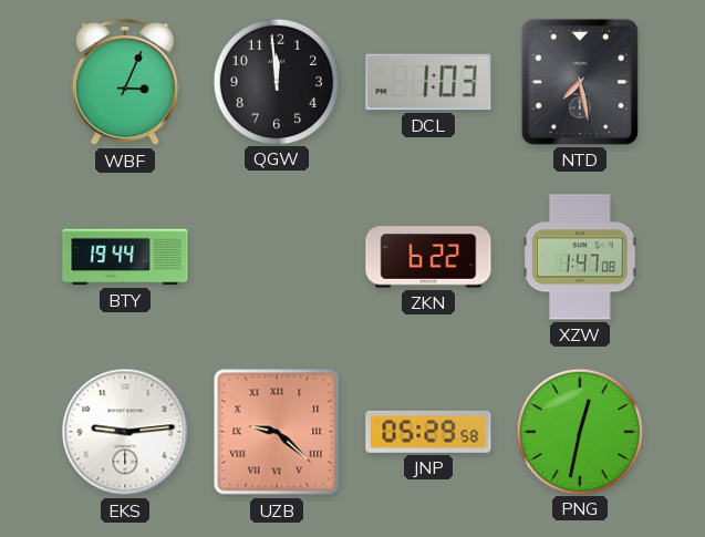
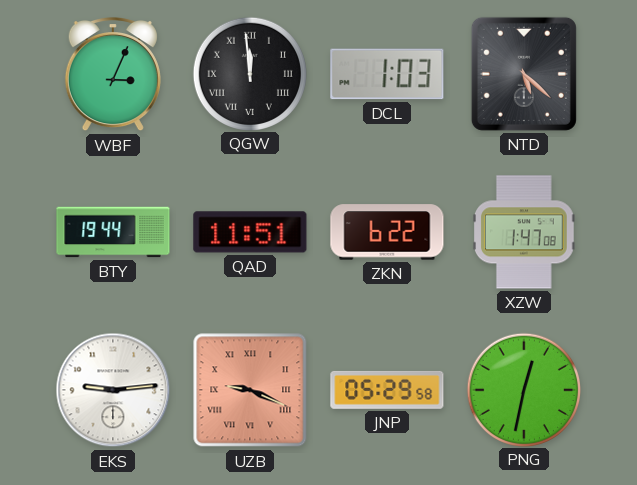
QGW numerals: Arabic -> Roman (249, 73)
NTD: 7:28 -> 5:22 (524, 74)
QAD: none -> 11:51 (250, 232)
UZB: 9:22 -> 9:19 (250, 390)
